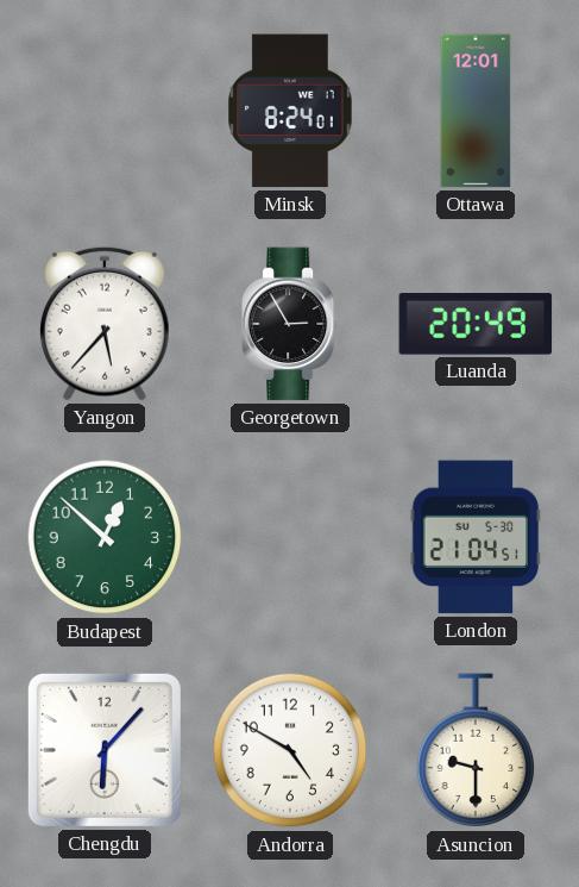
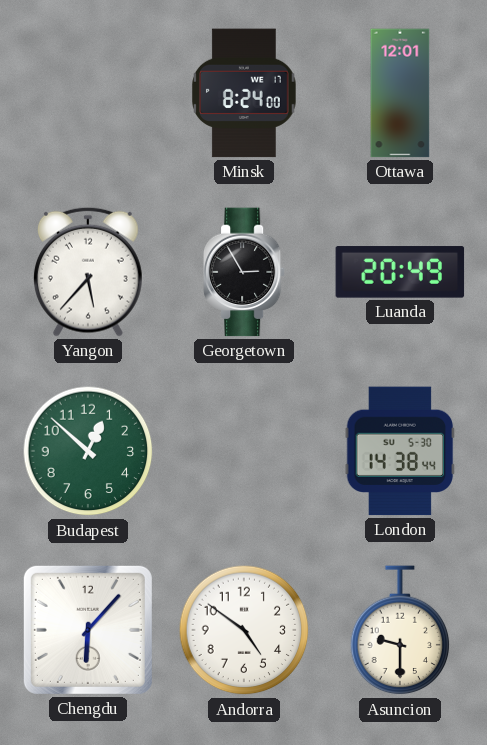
Minsk: 8:24:01 -> 8:24:00 (245, 93)
London: 21:04 -> 14:38 (400, 451)
Andorra: 4:50 -> 4:51 (244, 630)
